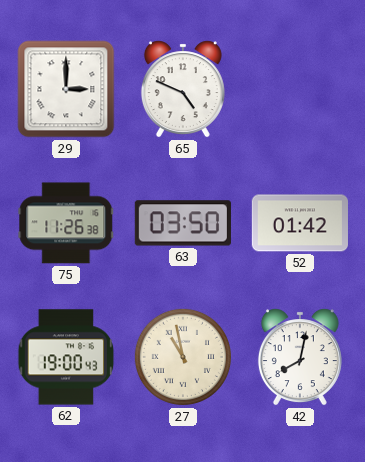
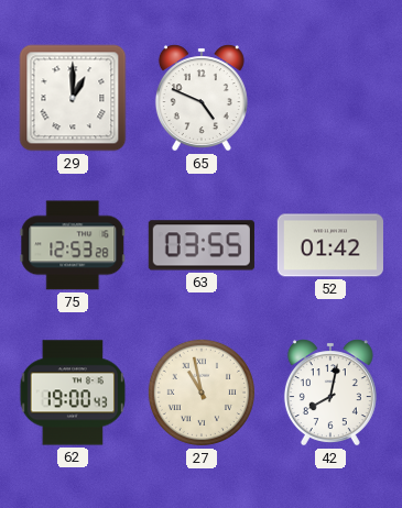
29: 3:00 -> 1:00 (73, 98)
75: 11:26 -> 12:53 (73, 245)
63: 03:50 -> 03:55 (202, 245)
